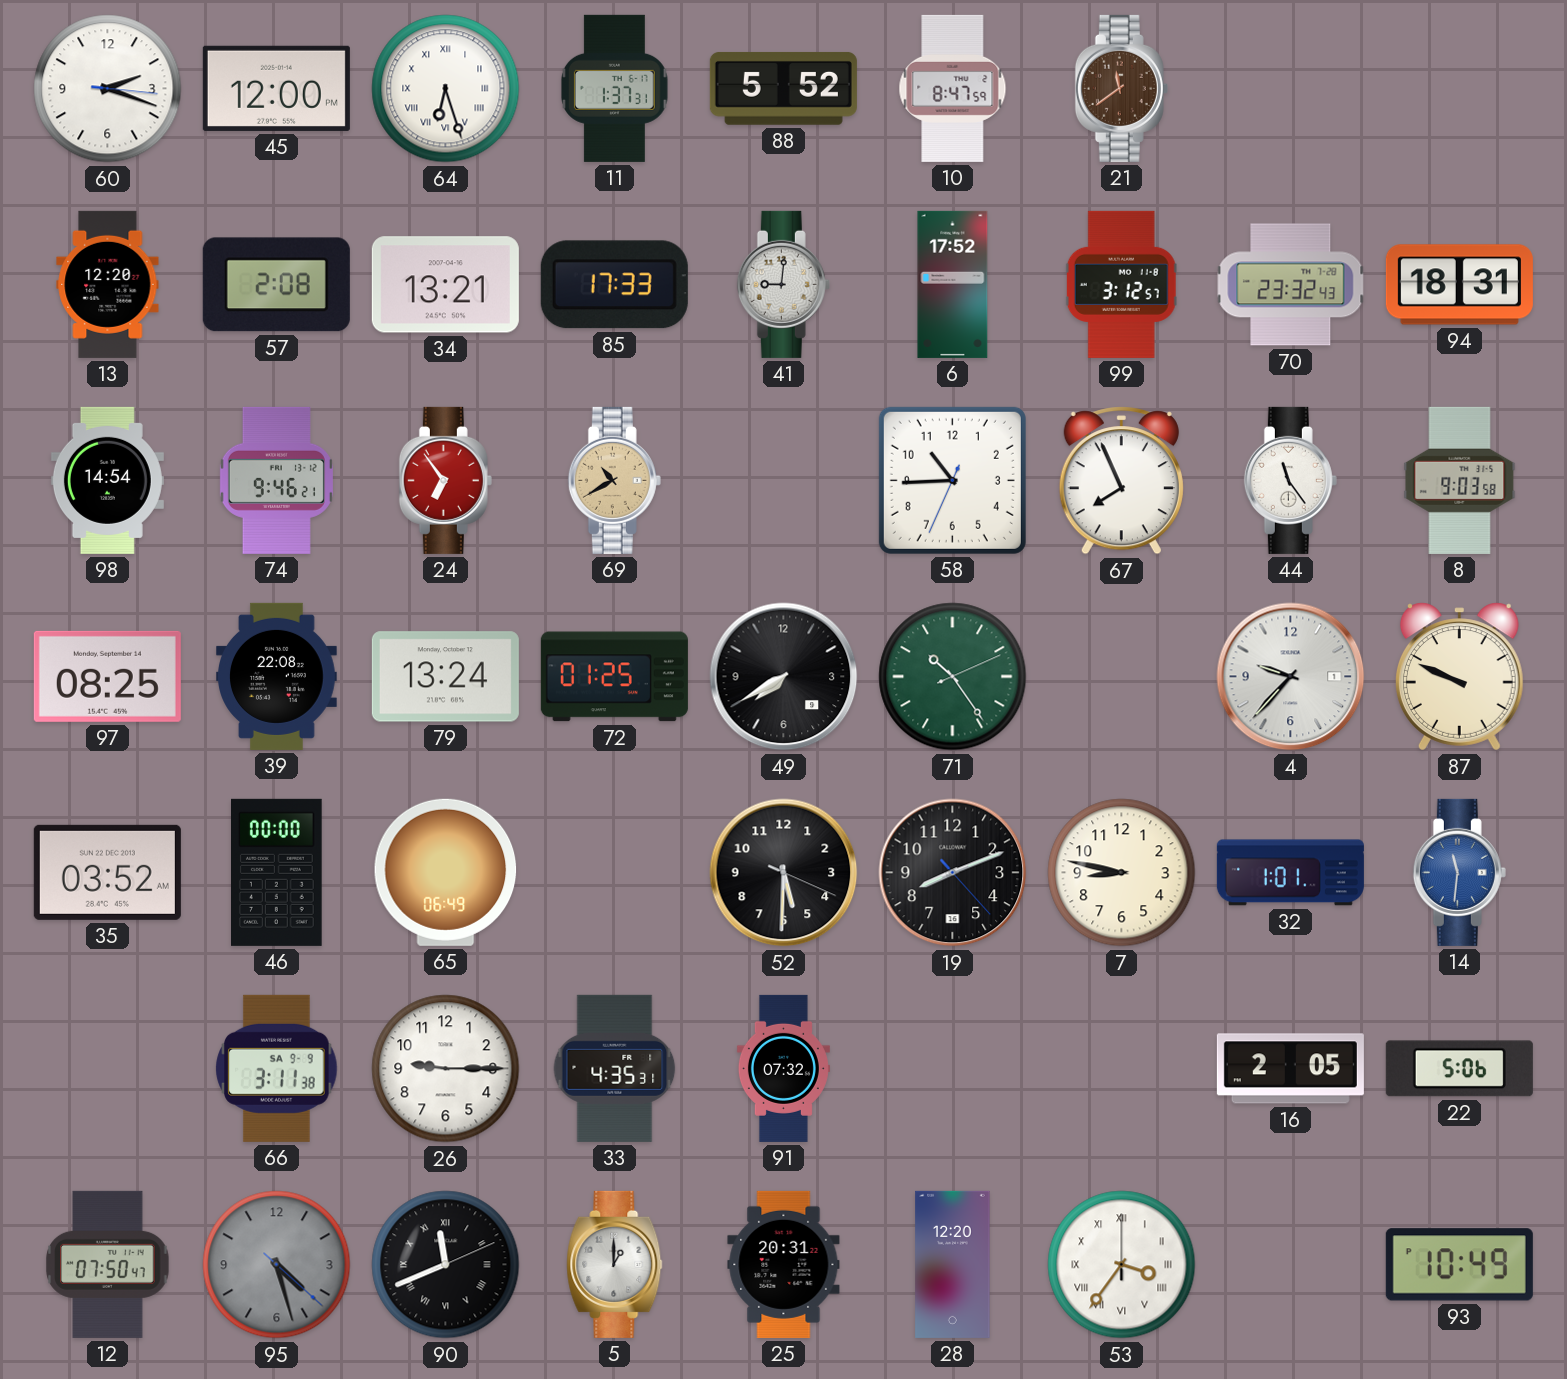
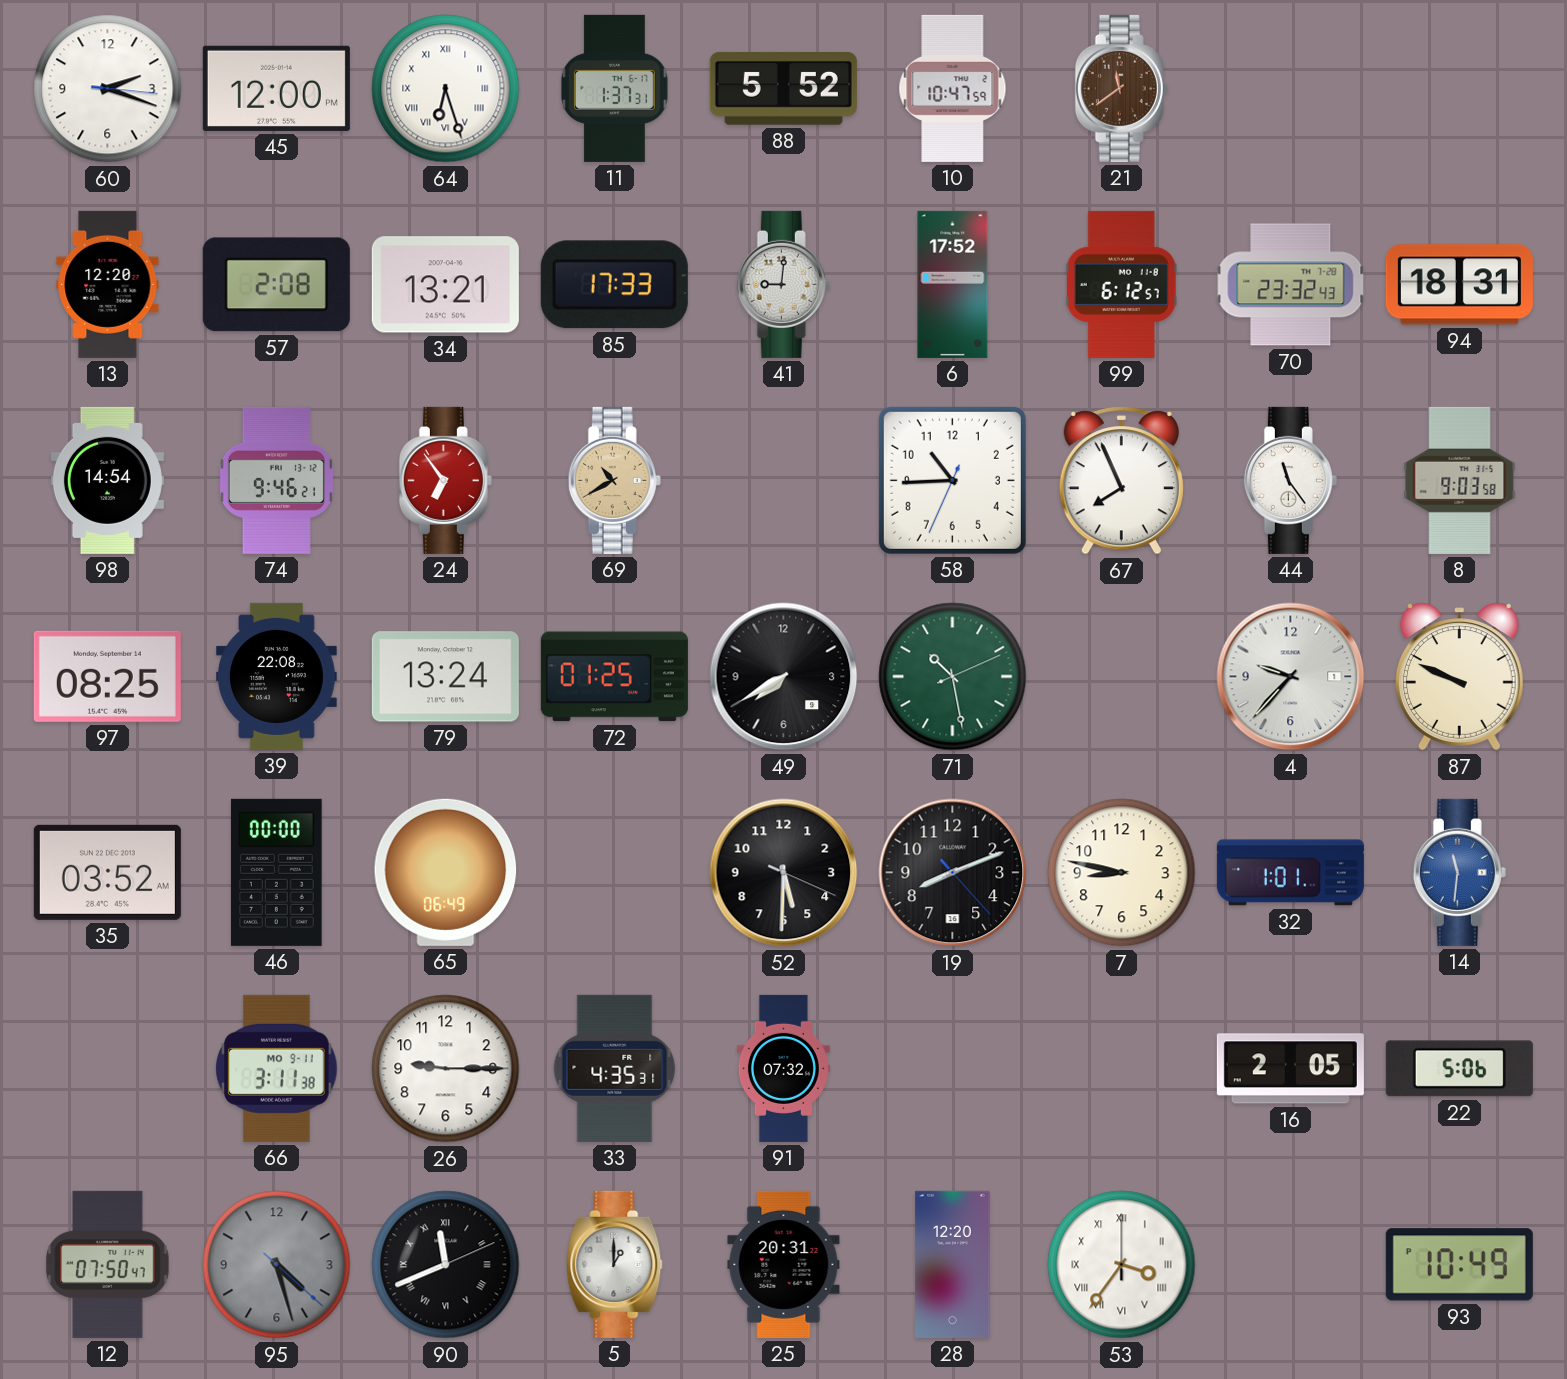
10: 8:47 -> 10:47 (953, 88)
99: 3:12 -> 6:12 (1121, 284)
71: 10:24 -> 10:28 (953, 677)
66 date: SA 9-9 -> MO 9-11 (277, 1068)
